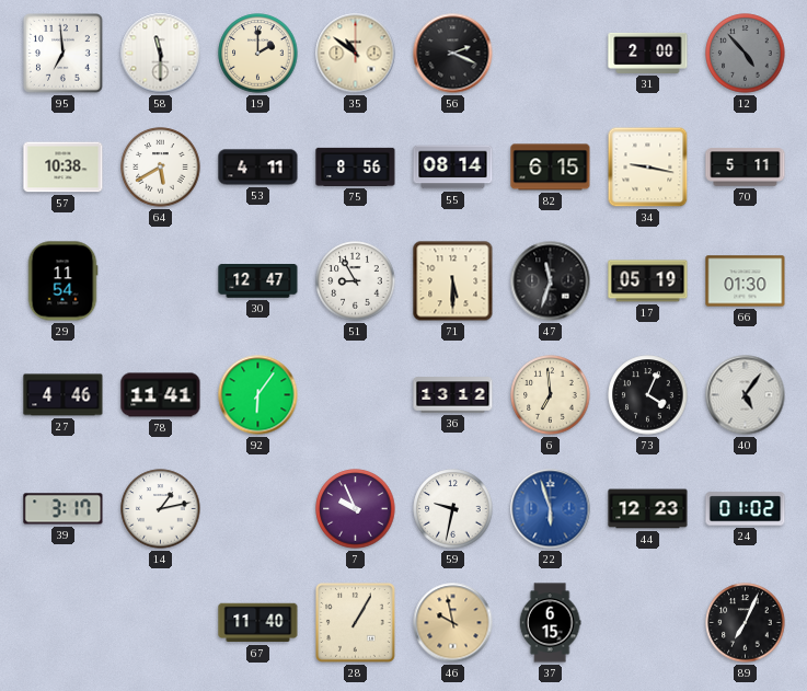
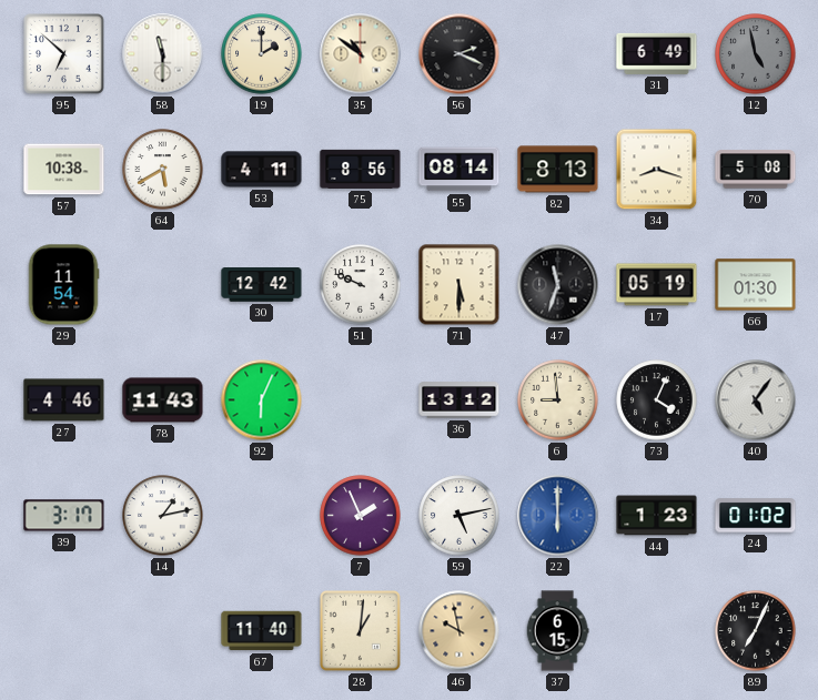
95: 6:59 -> 6:52 (64, 54)
31: 2:00 -> 6:49 (657, 53)
12: 4:53 -> 4:58 (756, 54)
82: 6:15 -> 8:13 (558, 170)
34: 9:17 -> 8:18 (657, 170)
70: 5:11 -> 5:08 (756, 170)
30: 12:47 -> 12:42 (262, 285)
51: 8:55 -> 9:49 (361, 285)
78: 11:41 -> 11:43 (163, 400)
92: 6:06 -> 6:04 (262, 400)
6: 6:59 -> 8:59 (558, 400)
7: 9:56 -> 1:56 (361, 516)
59: 9:32 -> 5:13 (460, 516)
22: 5:57 -> 6:00 (558, 516)
44: 12:23 -> 1:23 (657, 516)
28: 1:05 -> 1:01 (361, 631)
